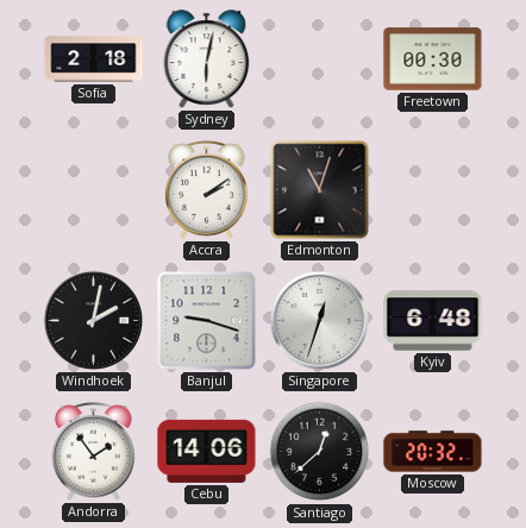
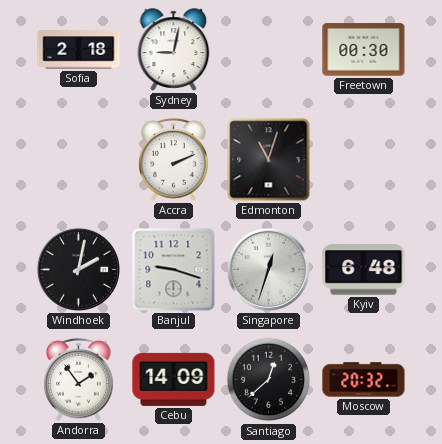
Sydney: 6:02 -> 9:02 (174, 50)
Accra: 2:09 -> 2:11 (174, 160)
Cebu: 14:06 -> 14:09 (174, 379)
